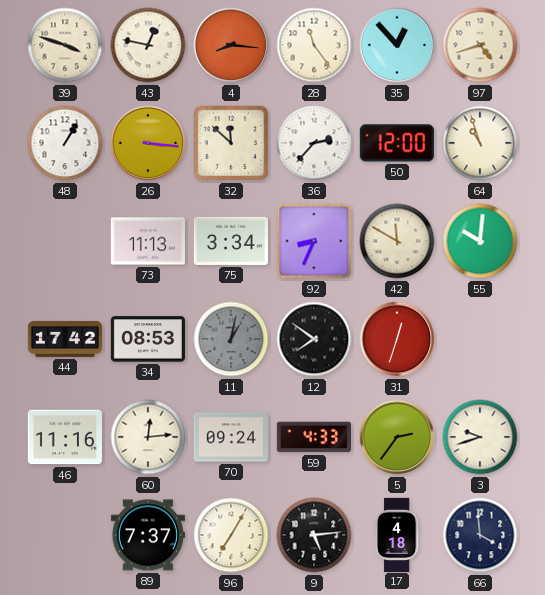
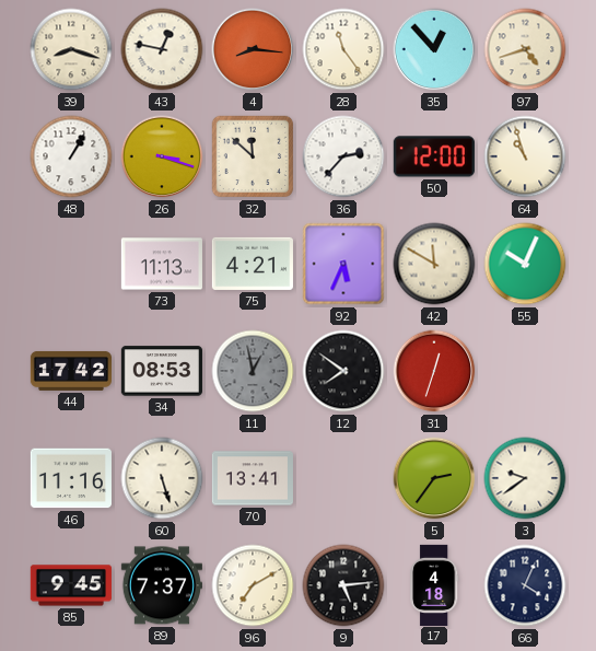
39: 3:48 -> 8:18 (71, 49)
26: 3:16 -> 3:18 (162, 156)
75: 3:34 -> 4:21 (253, 264)
92: 8:34 -> 5:34 (343, 264)
55: 10:01 -> 10:04 (525, 264)
11: 1:02 -> 12:58 (253, 371)
60: 12:14 -> 5:27 (162, 478)
70: 09:24 -> 13:41 (253, 478)
59: 4:33 -> none (314, 437)
3: 9:42 -> 9:39 (525, 478)
85: none -> 9:45 (71, 585)
96: 7:05 -> 7:10 (253, 585)
66: 3:59 -> 4:04 (525, 585)
